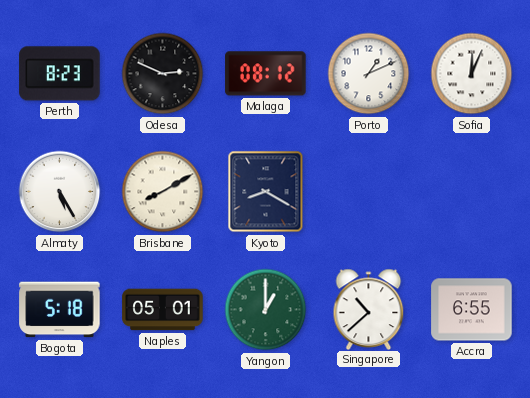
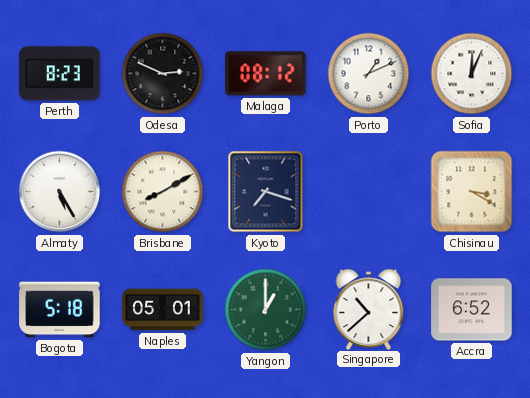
Kyoto: 8:20 -> 7:18 (266, 192)
Chisinau: none -> 3:20 (472, 192)
Accra: 6:55 -> 6:52 (472, 310)
